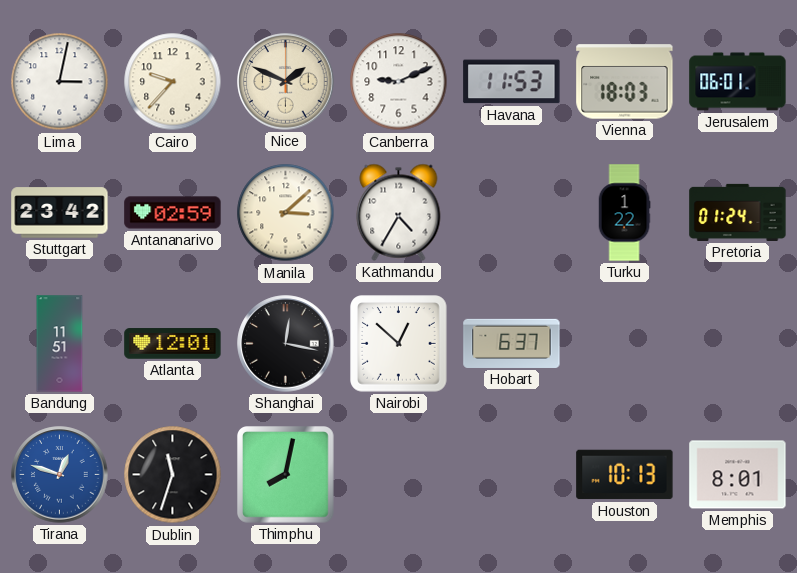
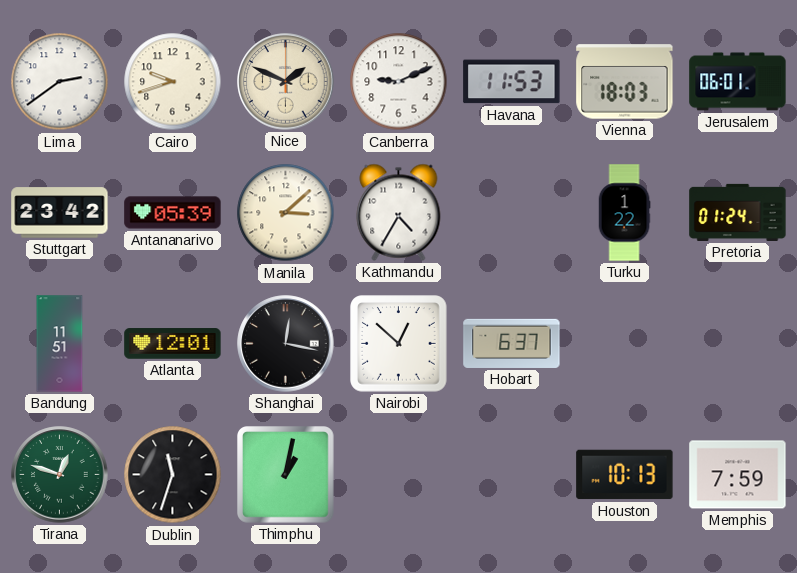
Lima: 3:02 -> 2:39 (60, 82)
Cairo: 9:37 -> 9:42 (173, 82)
Antananarivo: 02:59 -> 05:39 (173, 213)
Tirana dial: blue -> green (60, 475)
Thimphu: 8:02 -> 1:02 (286, 475)
Memphis: 8:01 -> 7:59 (738, 475)
